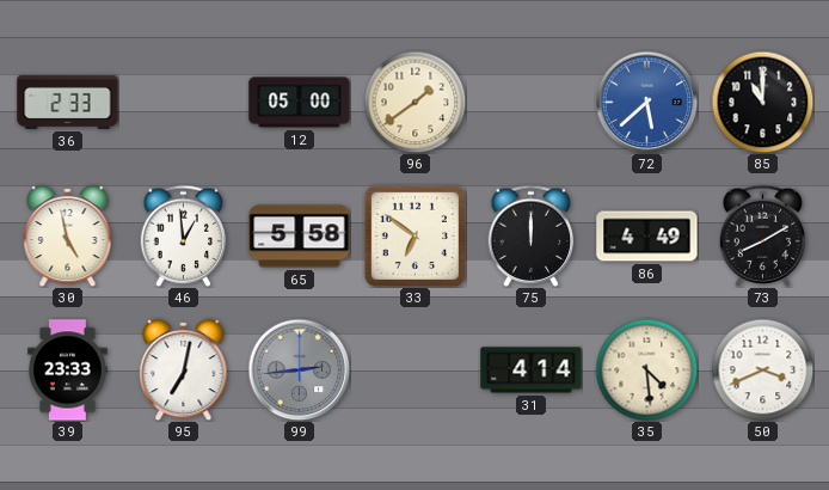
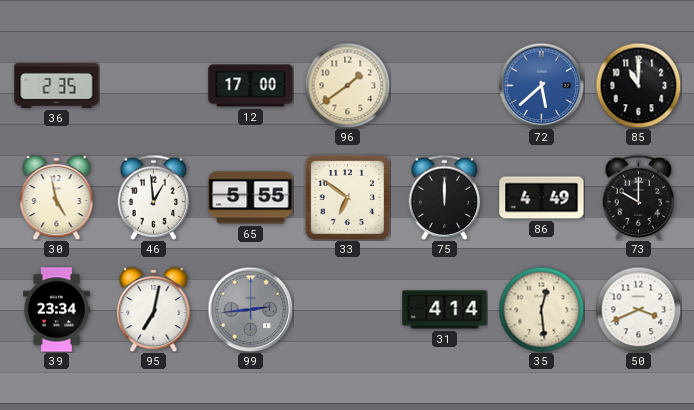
36: 2:33 -> 2:35 (57, 85)
12: 05:00 -> 17:00 (251, 86)
65: 5:58 -> 5:55 (251, 198)
73: 8:10 -> 10:00 (639, 197)
39: 23:33 -> 23:34 (57, 310)
35: 4:29 -> 12:29 (541, 309)
